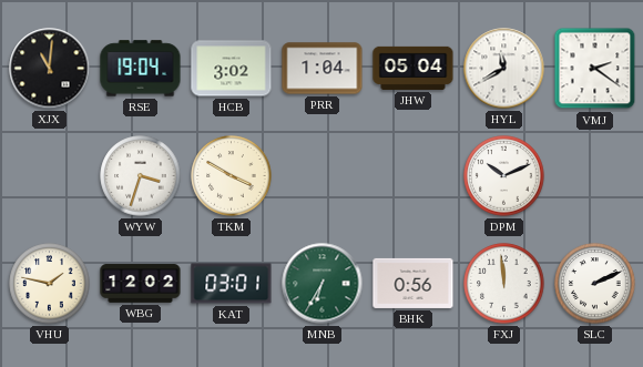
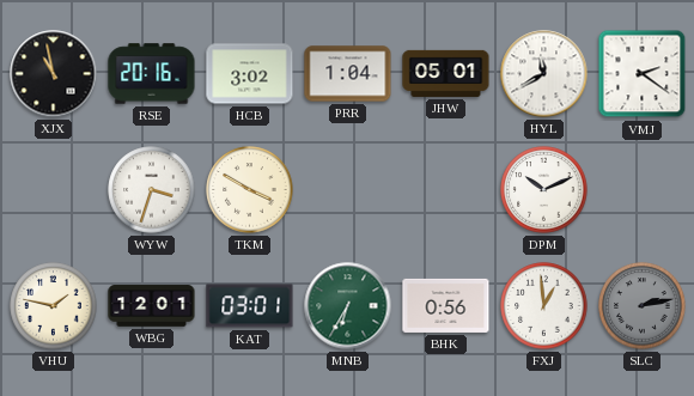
XJX: 11:01 -> 10:58 (54, 74)
RSE: 19:04 -> 20:16 (152, 74)
JHW: 05:04 -> 05:01 (446, 73)
WBG: 12:02 -> 12:01 (152, 306)
FXJ: 11:59 -> 12:59 (544, 306)
SLC: 2:11 -> 2:13 (643, 306)
SLC dial: white -> grey (643, 306)
